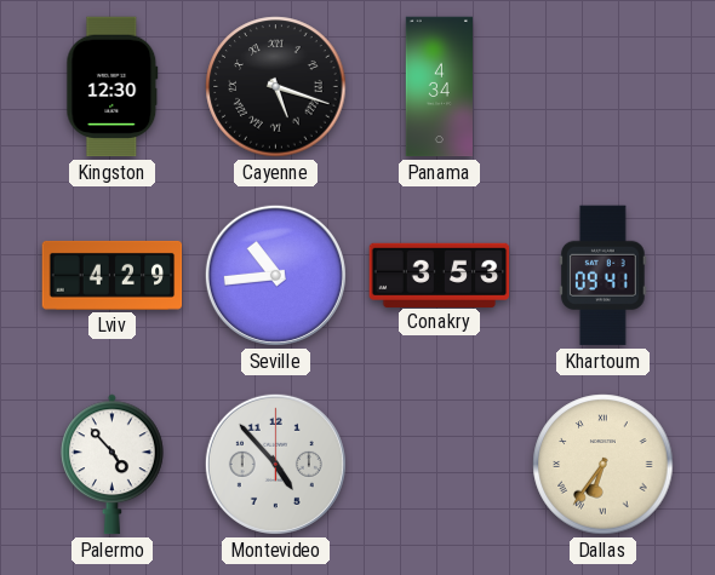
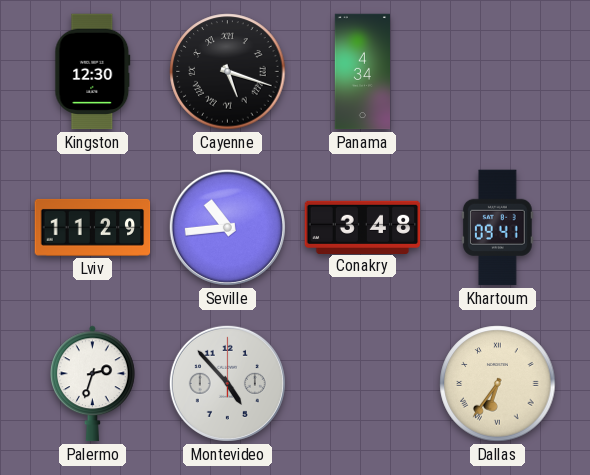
Lviv: 4:29 -> 11:29 (93, 227)
Conakry: 3:53 -> 3:48 (363, 227)
Palermo: 4:53 -> 2:33 (93, 384)
